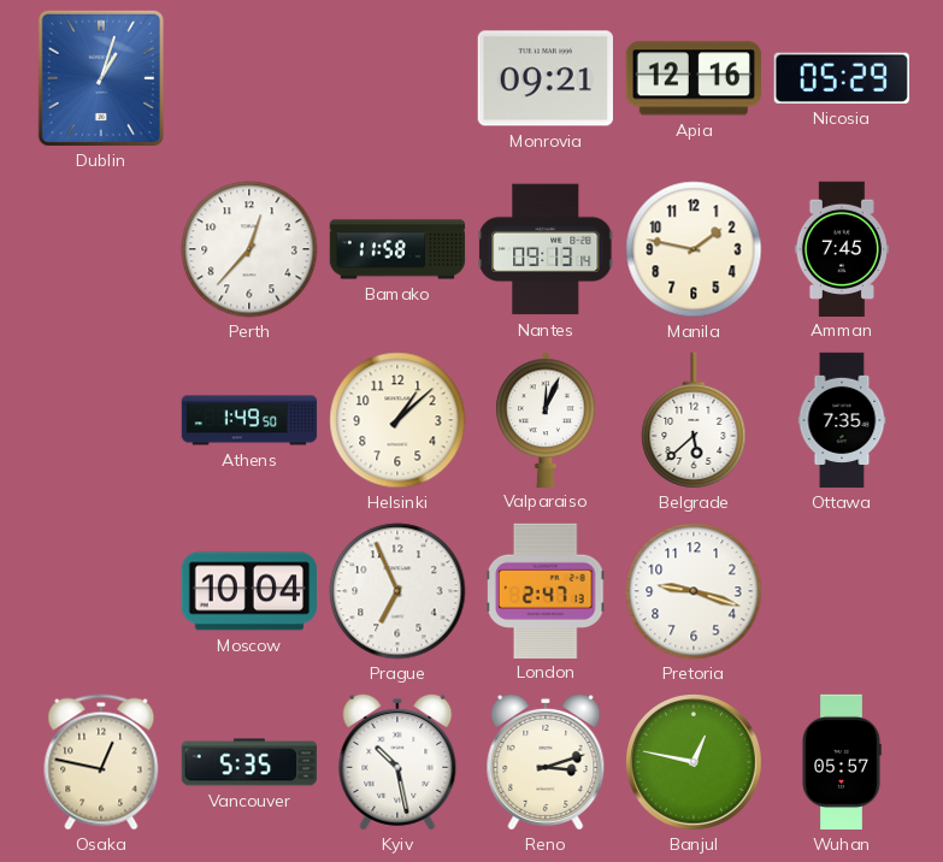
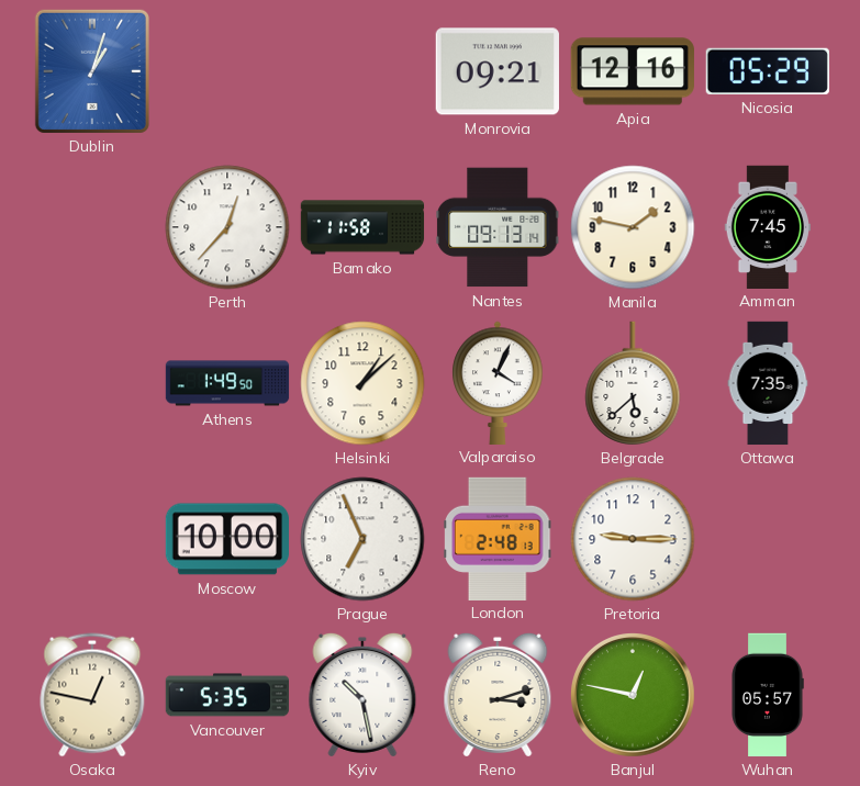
Valparaiso: 12:04 -> 4:04 (498, 382)
Moscow: 10:04 -> 10:00 (226, 539)
London: 2:47 -> 2:48 (499, 538)
Pretoria: 9:18 -> 9:15 (633, 539)
